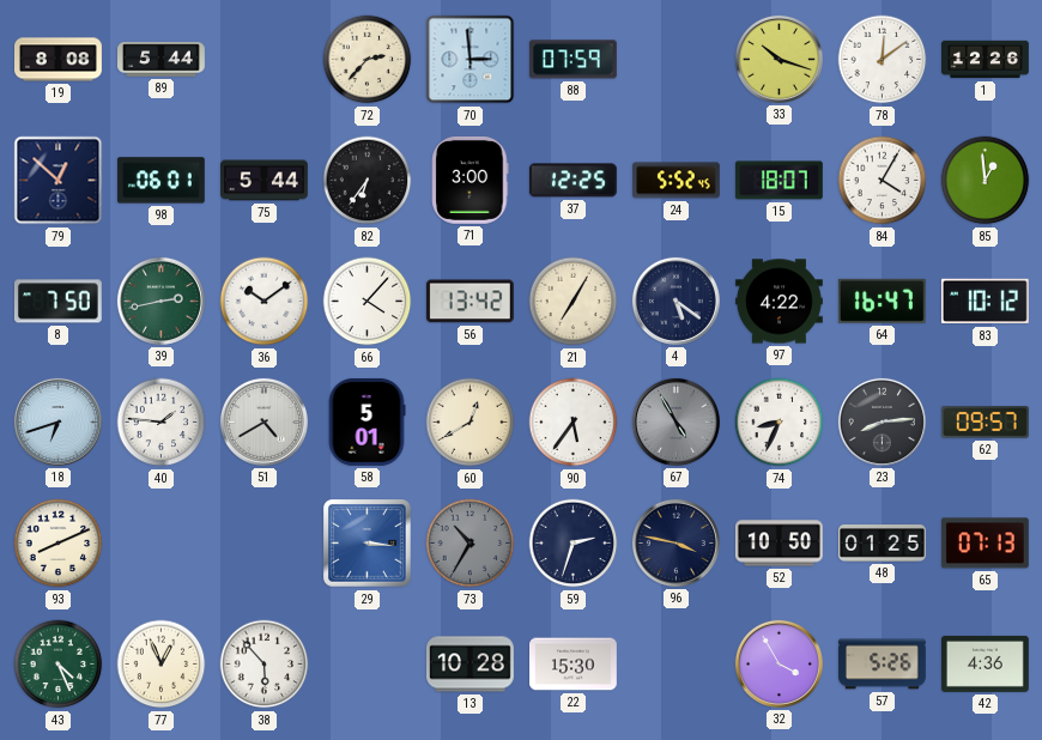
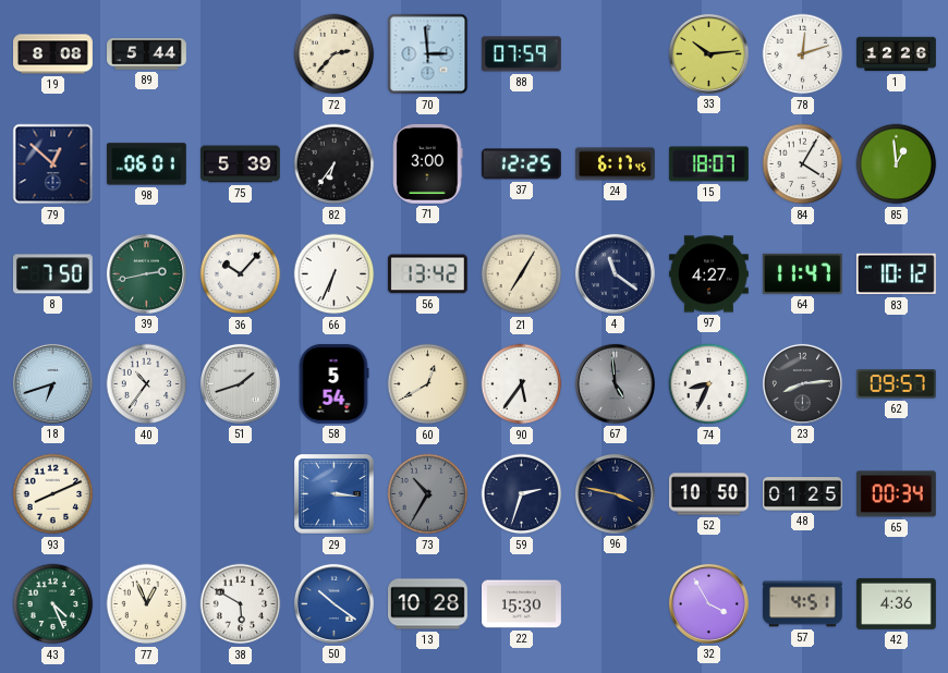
33: 10:18 -> 10:14 (708, 53)
78: 12:09 -> 12:12 (803, 54)
75: 5:44 -> 5:39 (241, 164)
24: 5:52 -> 6:17 (615, 164)
36: 10:09 -> 10:07 (241, 274)
66: 4:07 -> 6:34 (335, 274)
4: 5:21 -> 11:21 (615, 273)
97: 4:22 -> 4:27 (709, 274)
64: 16:47 -> 11:47 (802, 273)
40: 1:46 -> 10:36 (147, 384)
51: 4:40 -> 1:42 (240, 383)
58: 5:01 -> 5:54 (333, 383)
67: 4:55 -> 4:59 (615, 383)
65: 07:13 -> 00:34 (896, 494)
38: 5:53 -> 5:50 (241, 604)
50: none -> 10:21 (333, 603)
57: 5:26 -> 4:51 (802, 604)
